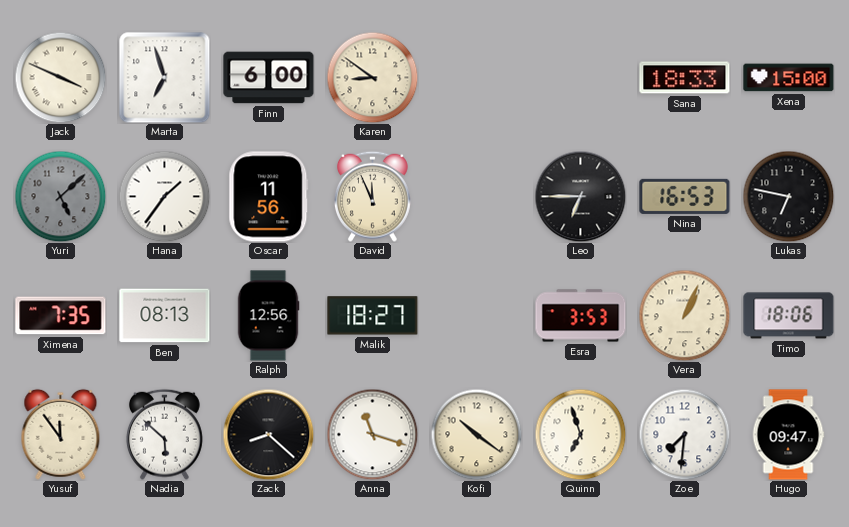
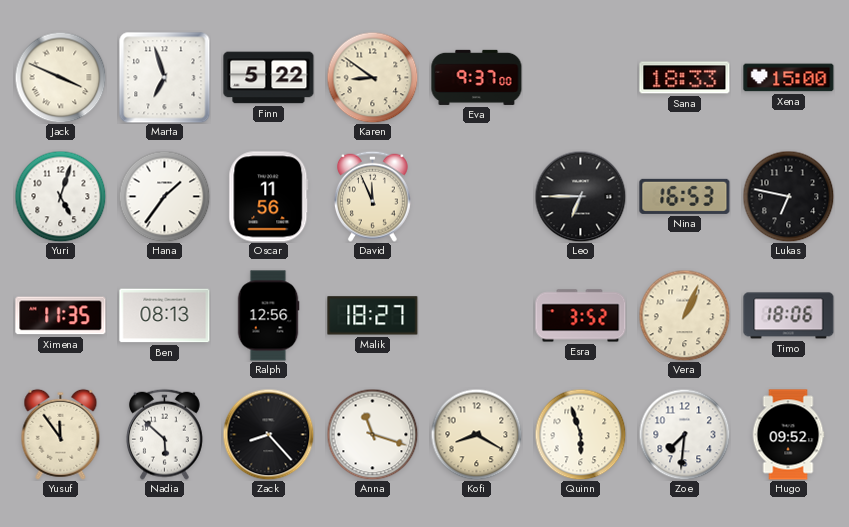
Finn: 6:00 -> 5:22 (269, 78)
Eva: none -> 9:37 (477, 77)
Yuri: 5:08 -> 5:03 (60, 196)
Yuri dial: grey -> white (60, 196)
Ximena: 7:35 -> 11:35 (61, 316)
Esra: 3:53 -> 3:52 (581, 316)
Zack: 8:22 -> 8:23 (268, 434)
Kofi: 10:21 -> 8:20 (476, 434)
Quinn: 6:57 -> 5:57 (580, 434)
Hugo: 09:47 -> 09:52 (788, 435)
